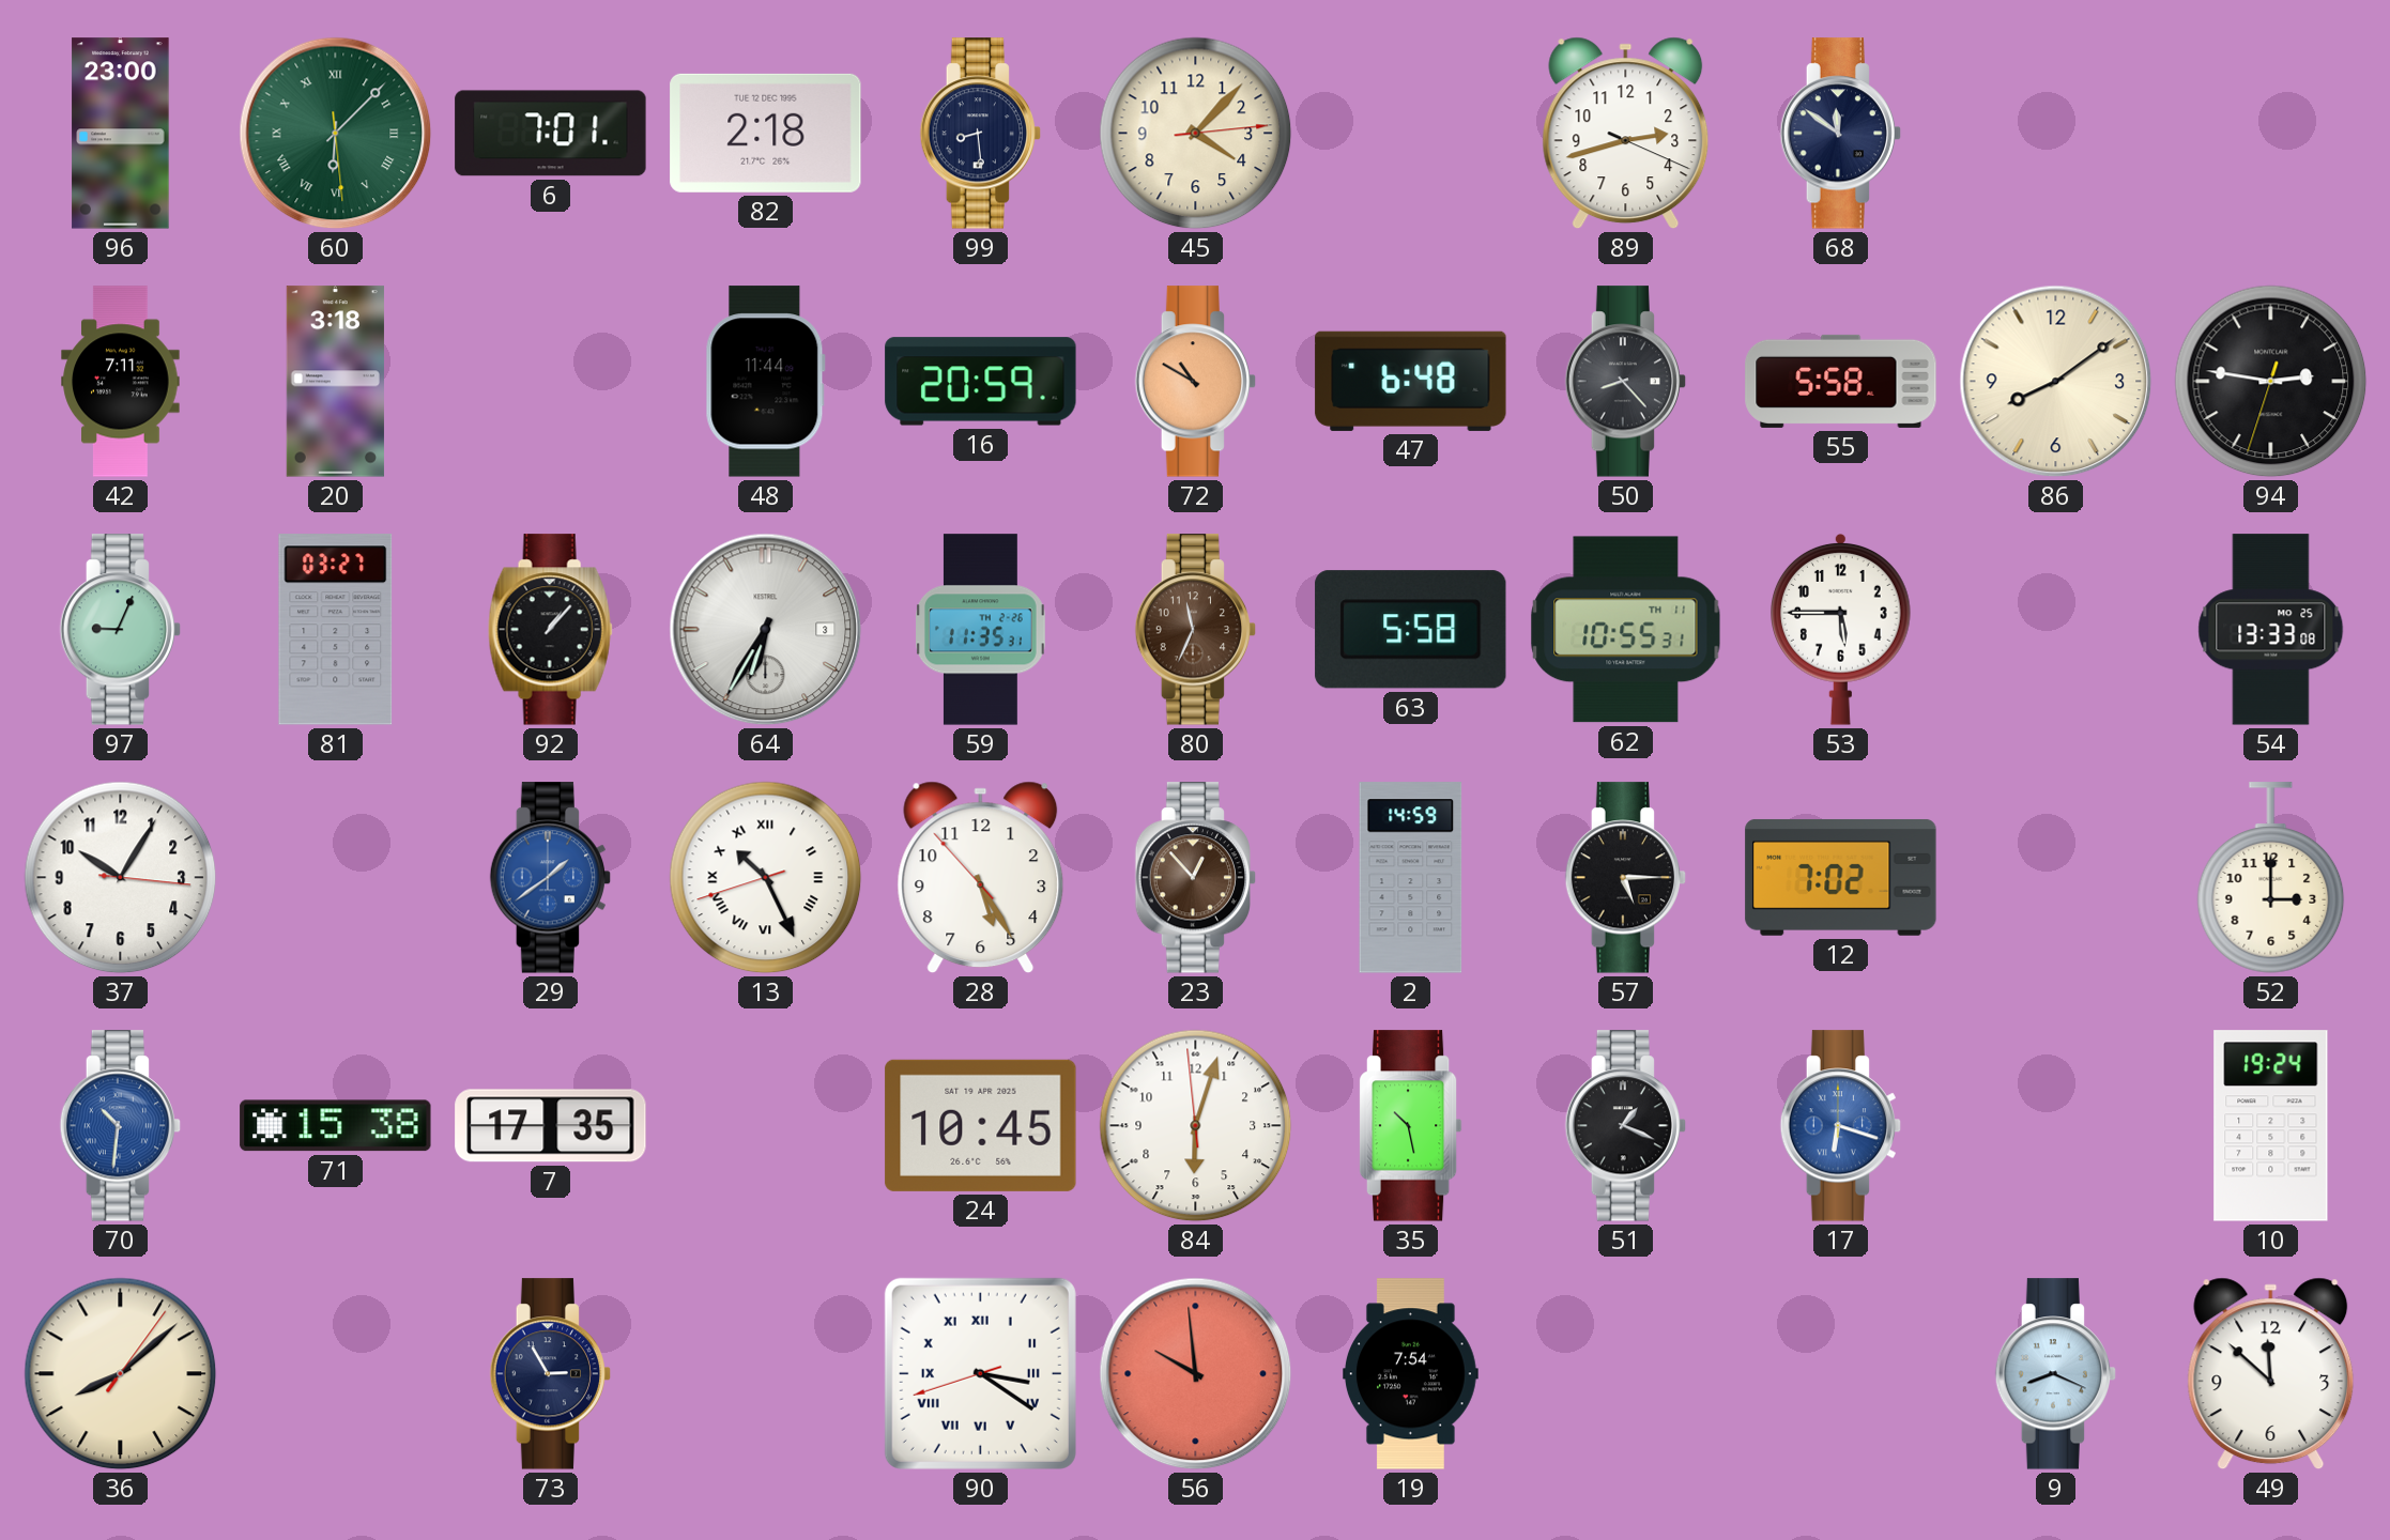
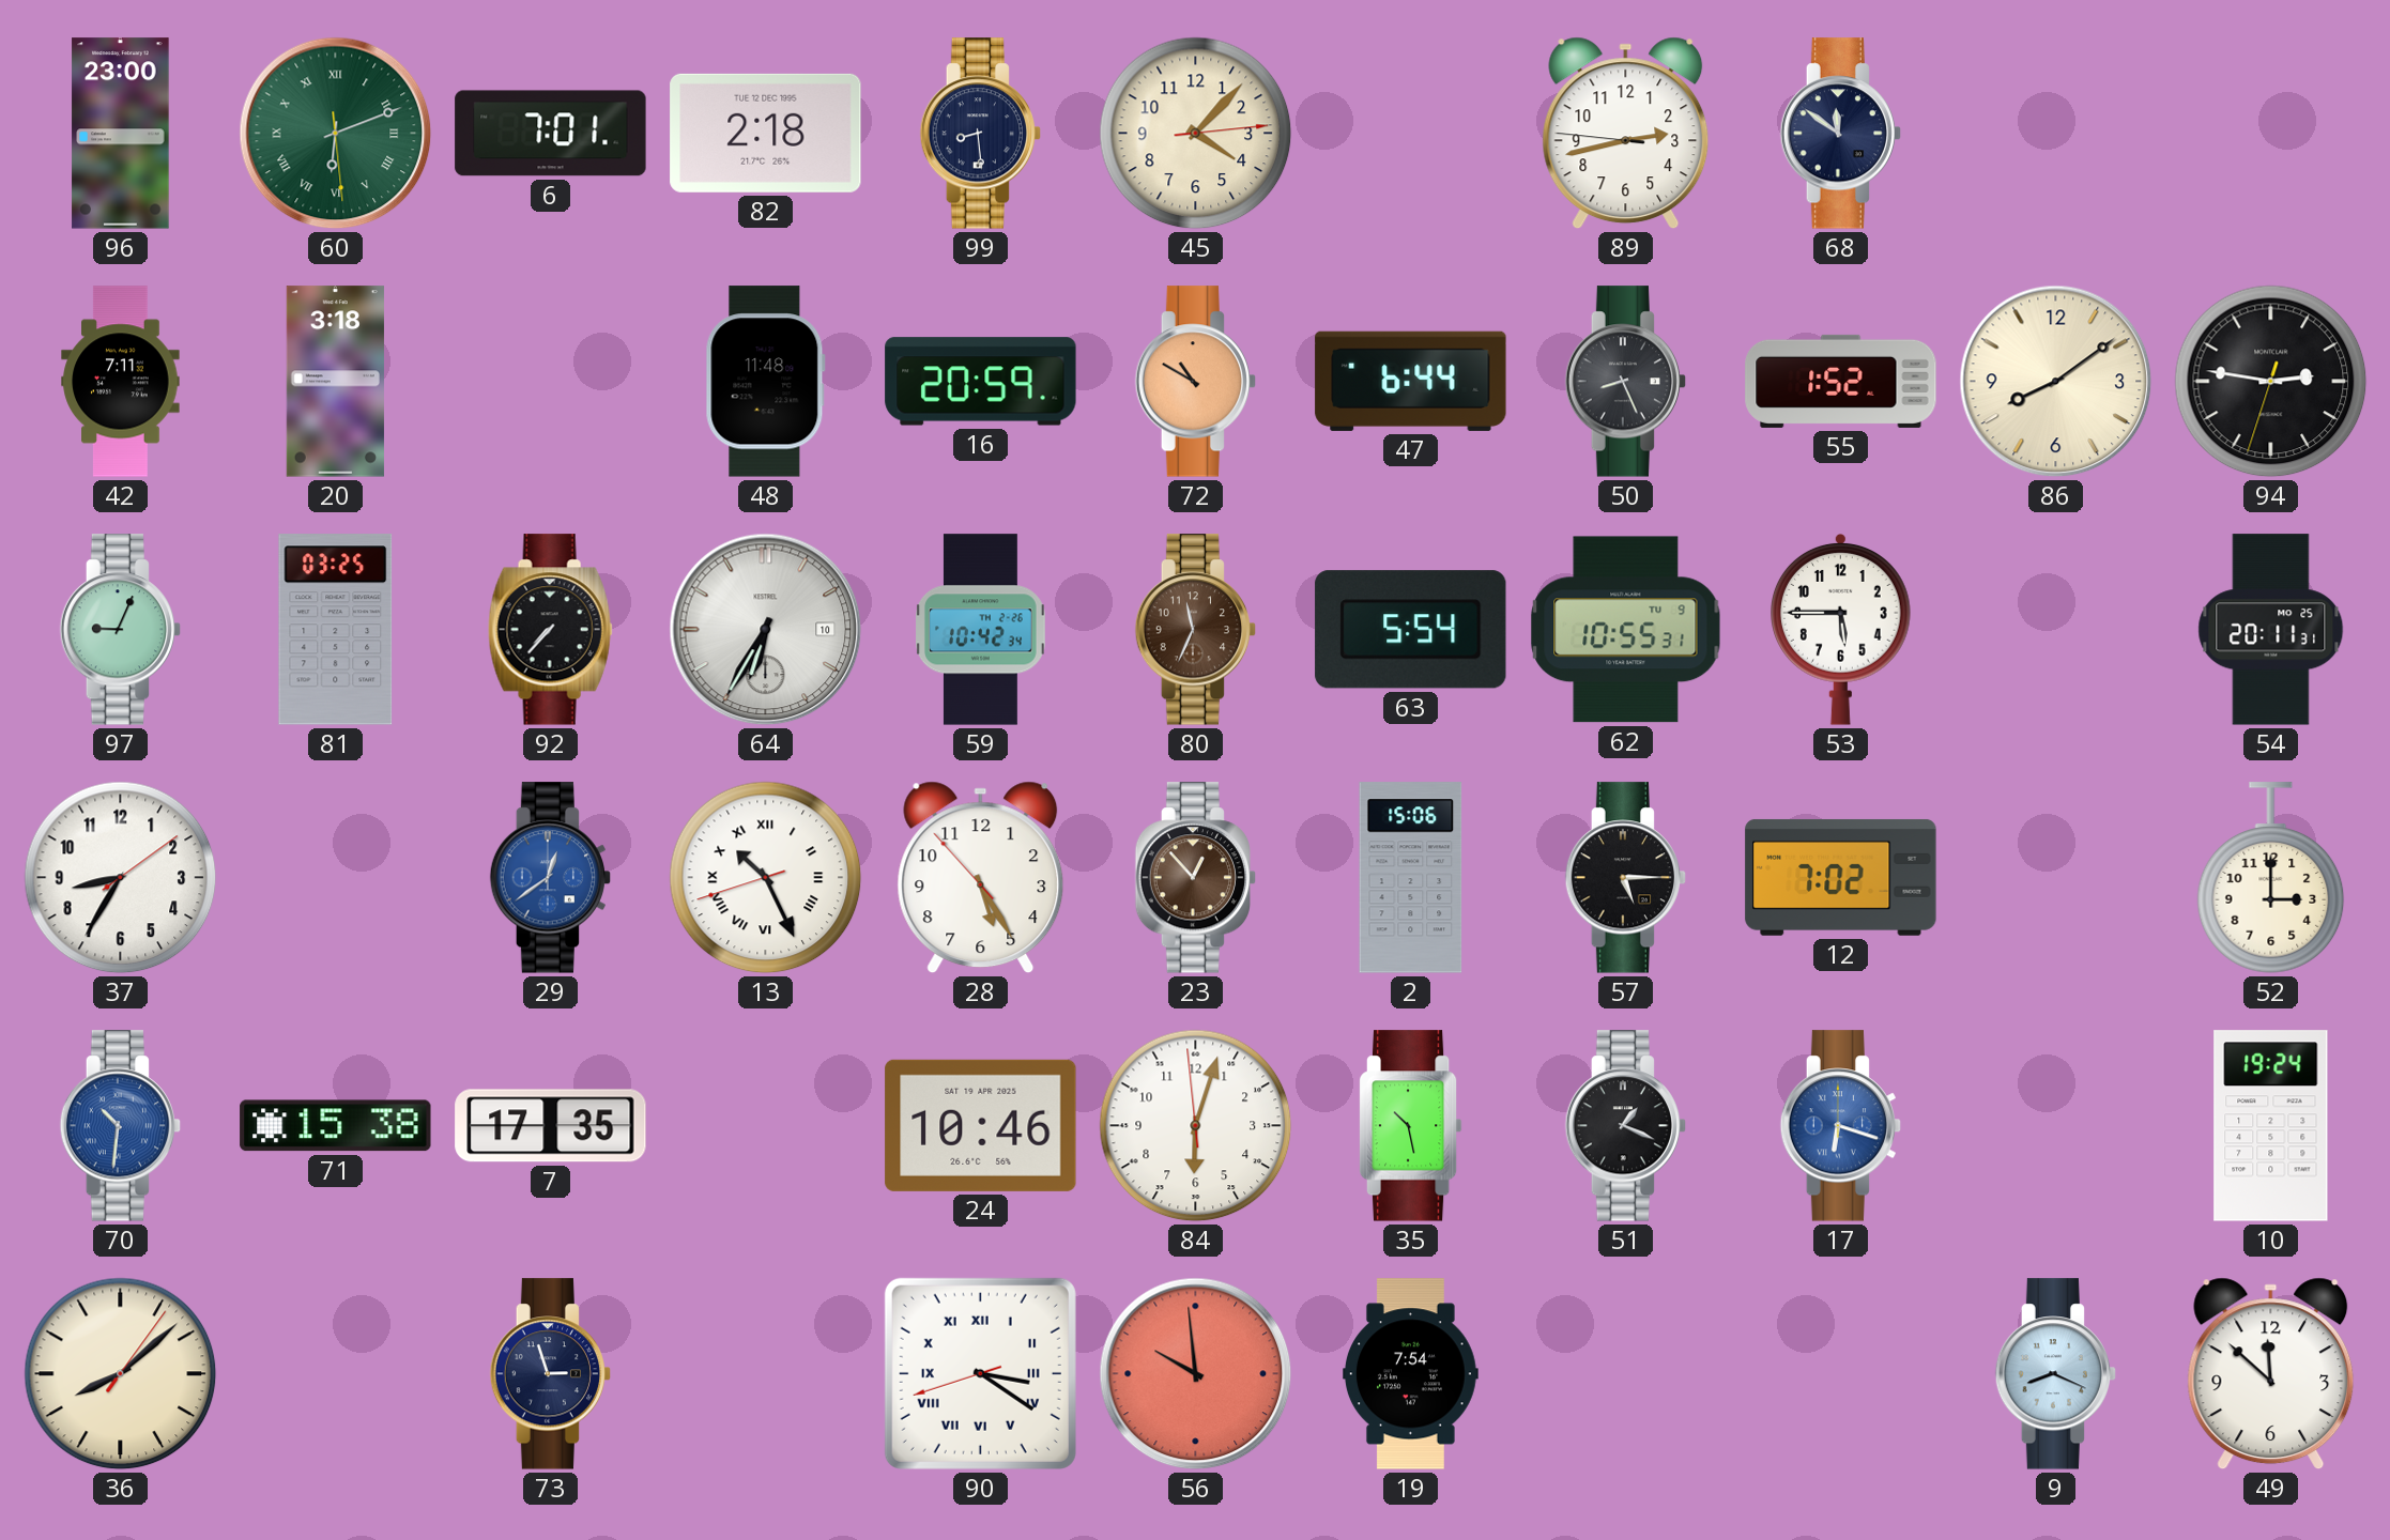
60: 6:07 -> 6:11 (336, 134)
89: 2:42:19 -> 2:42:46 (1626, 134)
48: 11:44 -> 11:48 (765, 382)
47: 6:48 -> 6:44 (1411, 381)
50: 8:23 -> 8:26 (1626, 382)
55: 5:58 -> 1:52 (1841, 381)
81: 03:27 -> 03:25 (336, 630)
92: 1:07 -> 7:37 (550, 630)
64 date: 3 -> 10 (766, 630)
59: 11:35 -> 10:42 (981, 630)
63: 5:58 -> 5:54 (1411, 630)
62 date: TH 11 -> TU 9 (1626, 630)
54: 13:33 -> 20:11 (2271, 630)
37: 10:05 -> 8:35 (121, 878)
29: 1:39 -> 12:39 (551, 878)
2: 14:59 -> 15:06 (1411, 878)
24: 10:45 -> 10:46 (981, 1125)
73: 2:55 -> 2:57 (551, 1374)
